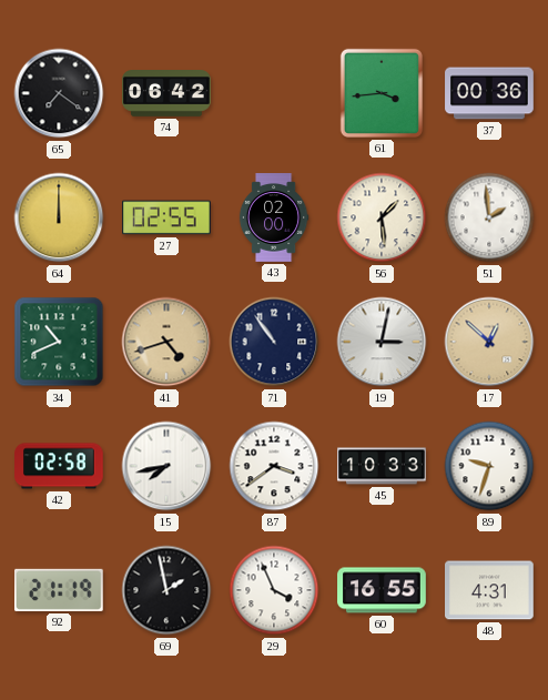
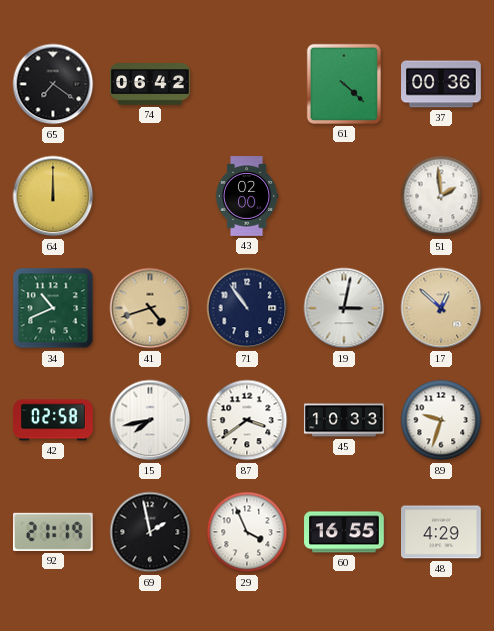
61: 3:44 -> 4:22 (344, 84)
27: 02:55 -> none (166, 217)
56: 1:29 -> none (382, 217)
48: 4:31 -> 4:29 (442, 532)
